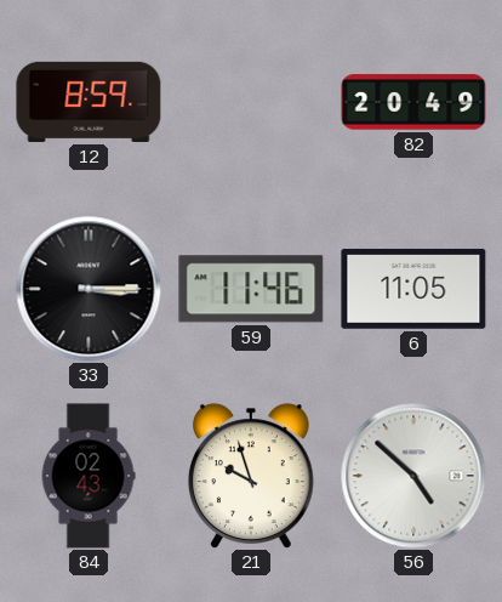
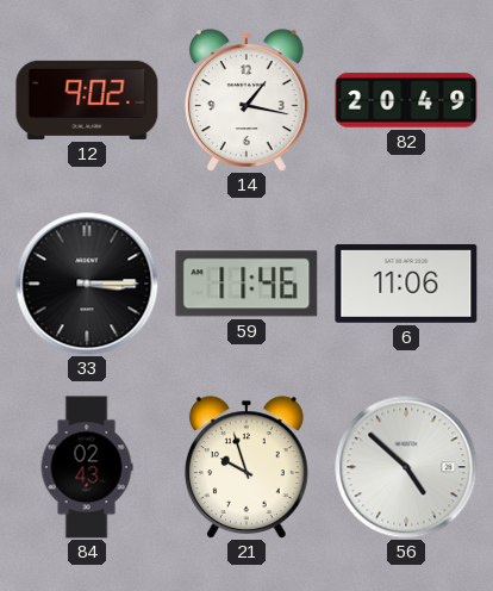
12: 8:59 -> 9:02 (87, 100)
14: none -> 1:17 (246, 100)
6: 11:05 -> 11:06 (406, 284)
